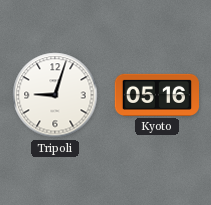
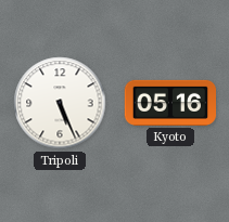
Tripoli: 9:03 -> 5:26 (60, 103)
